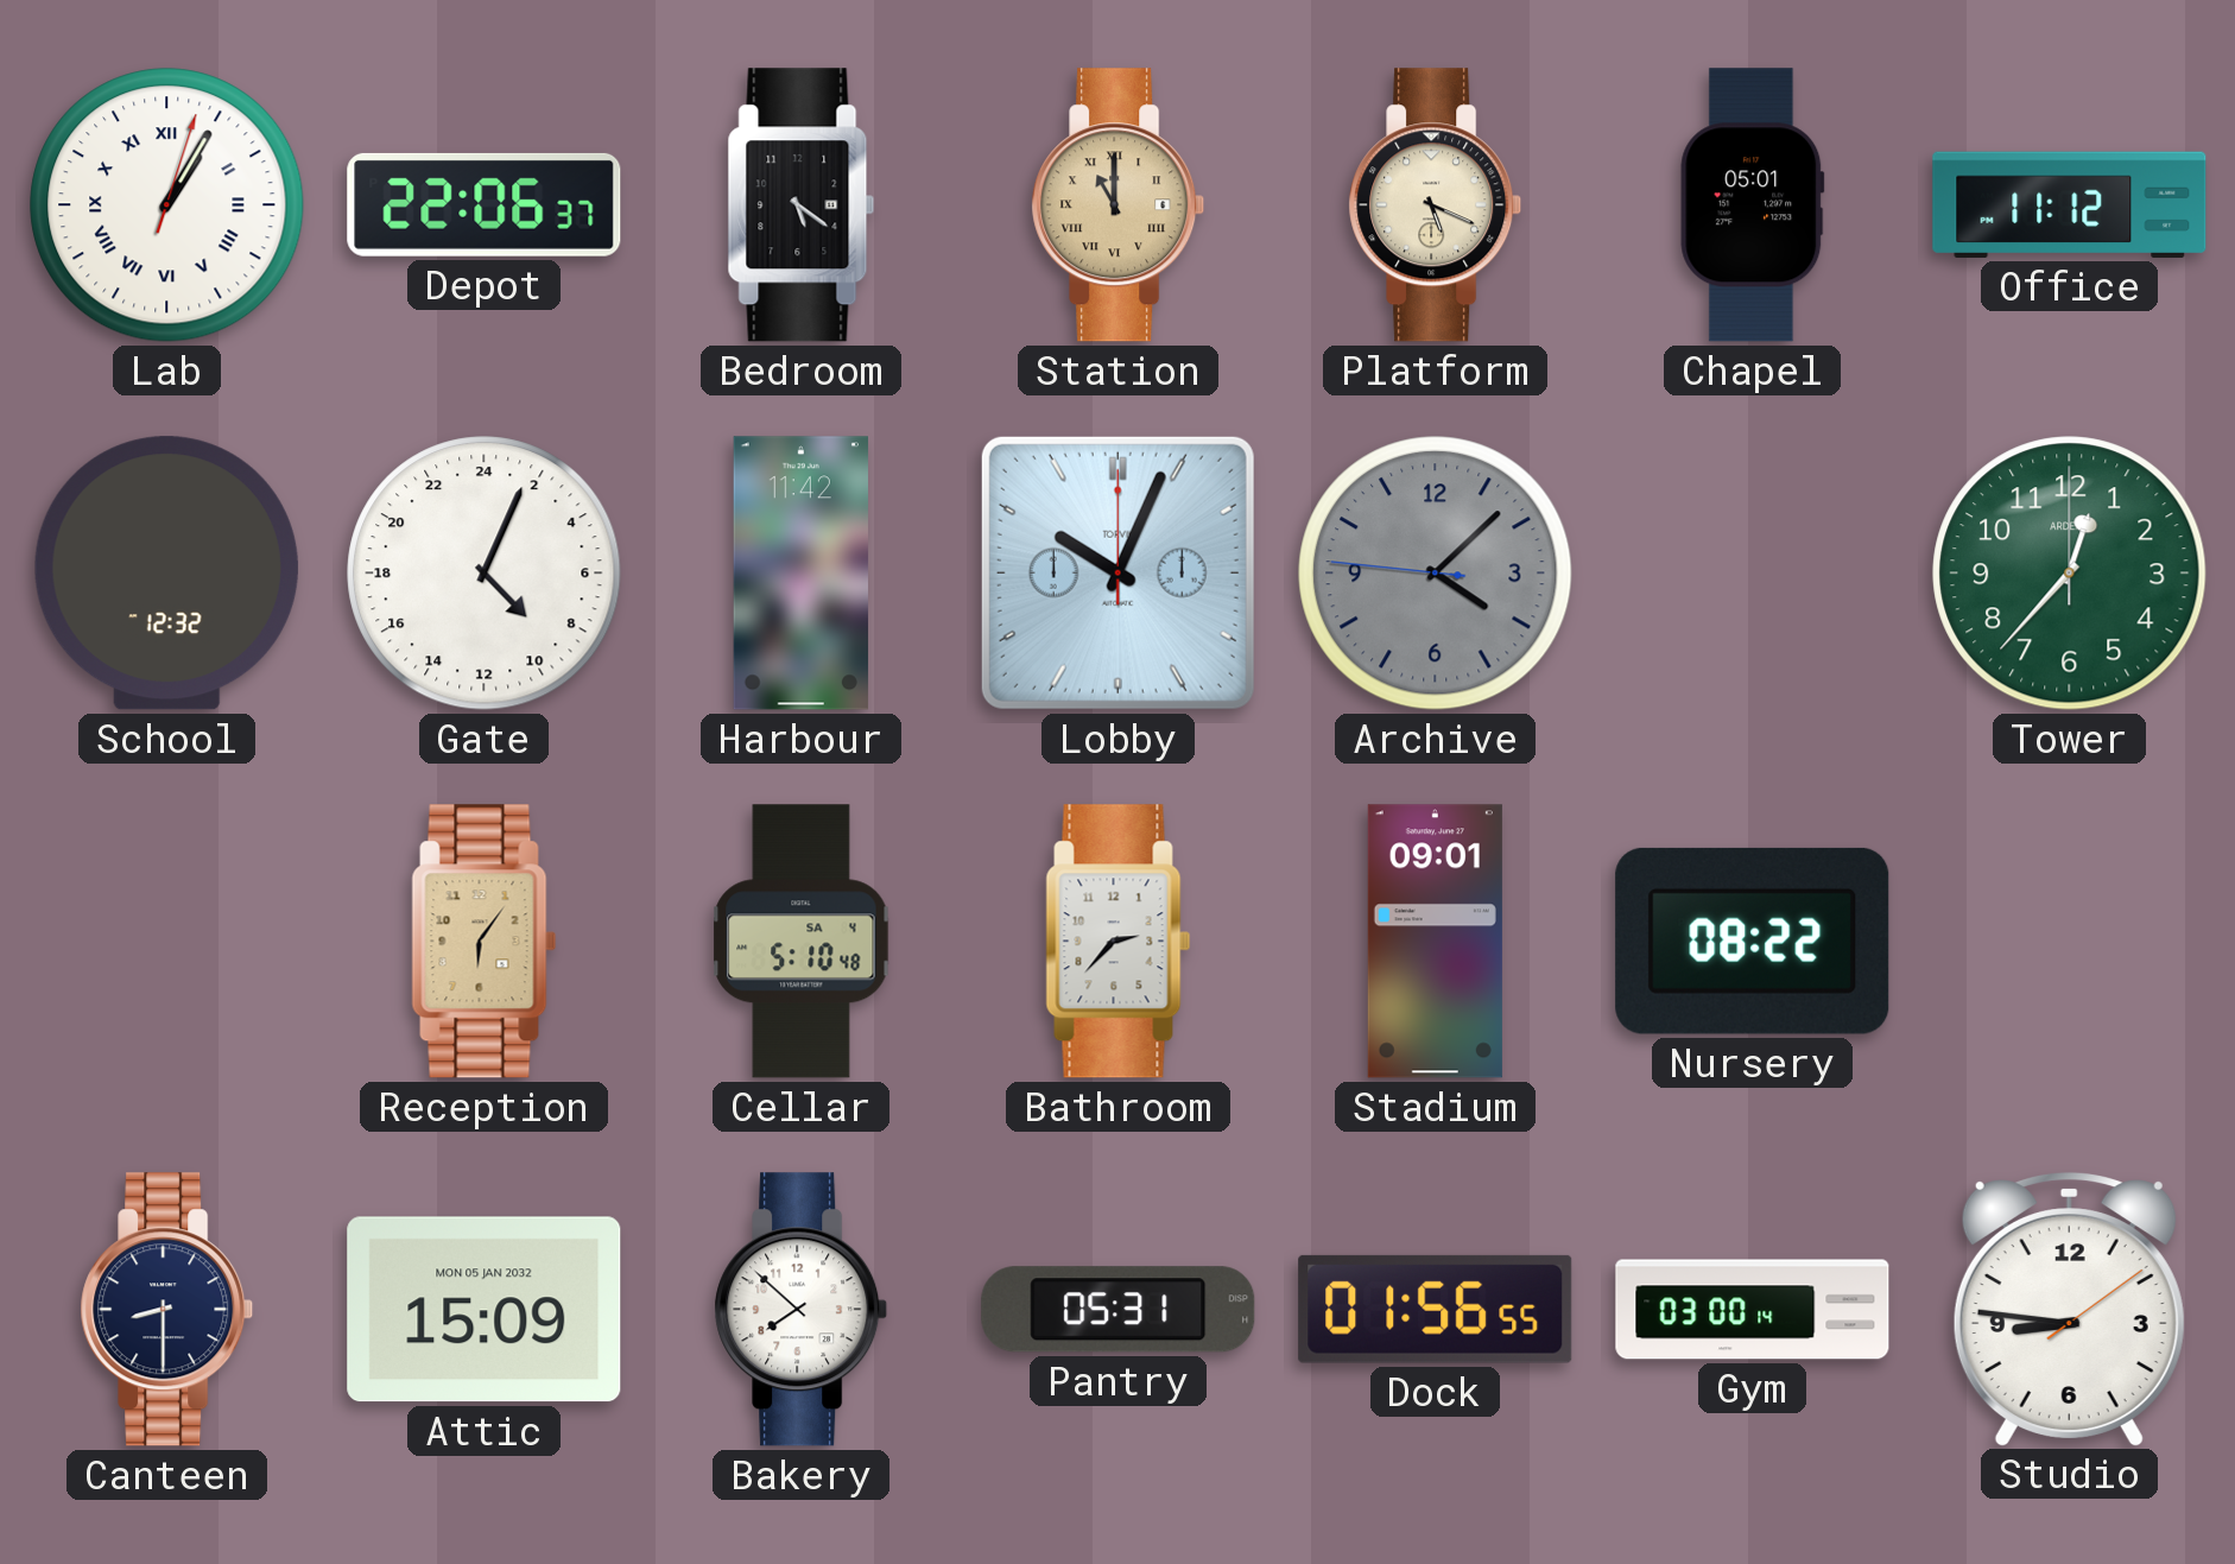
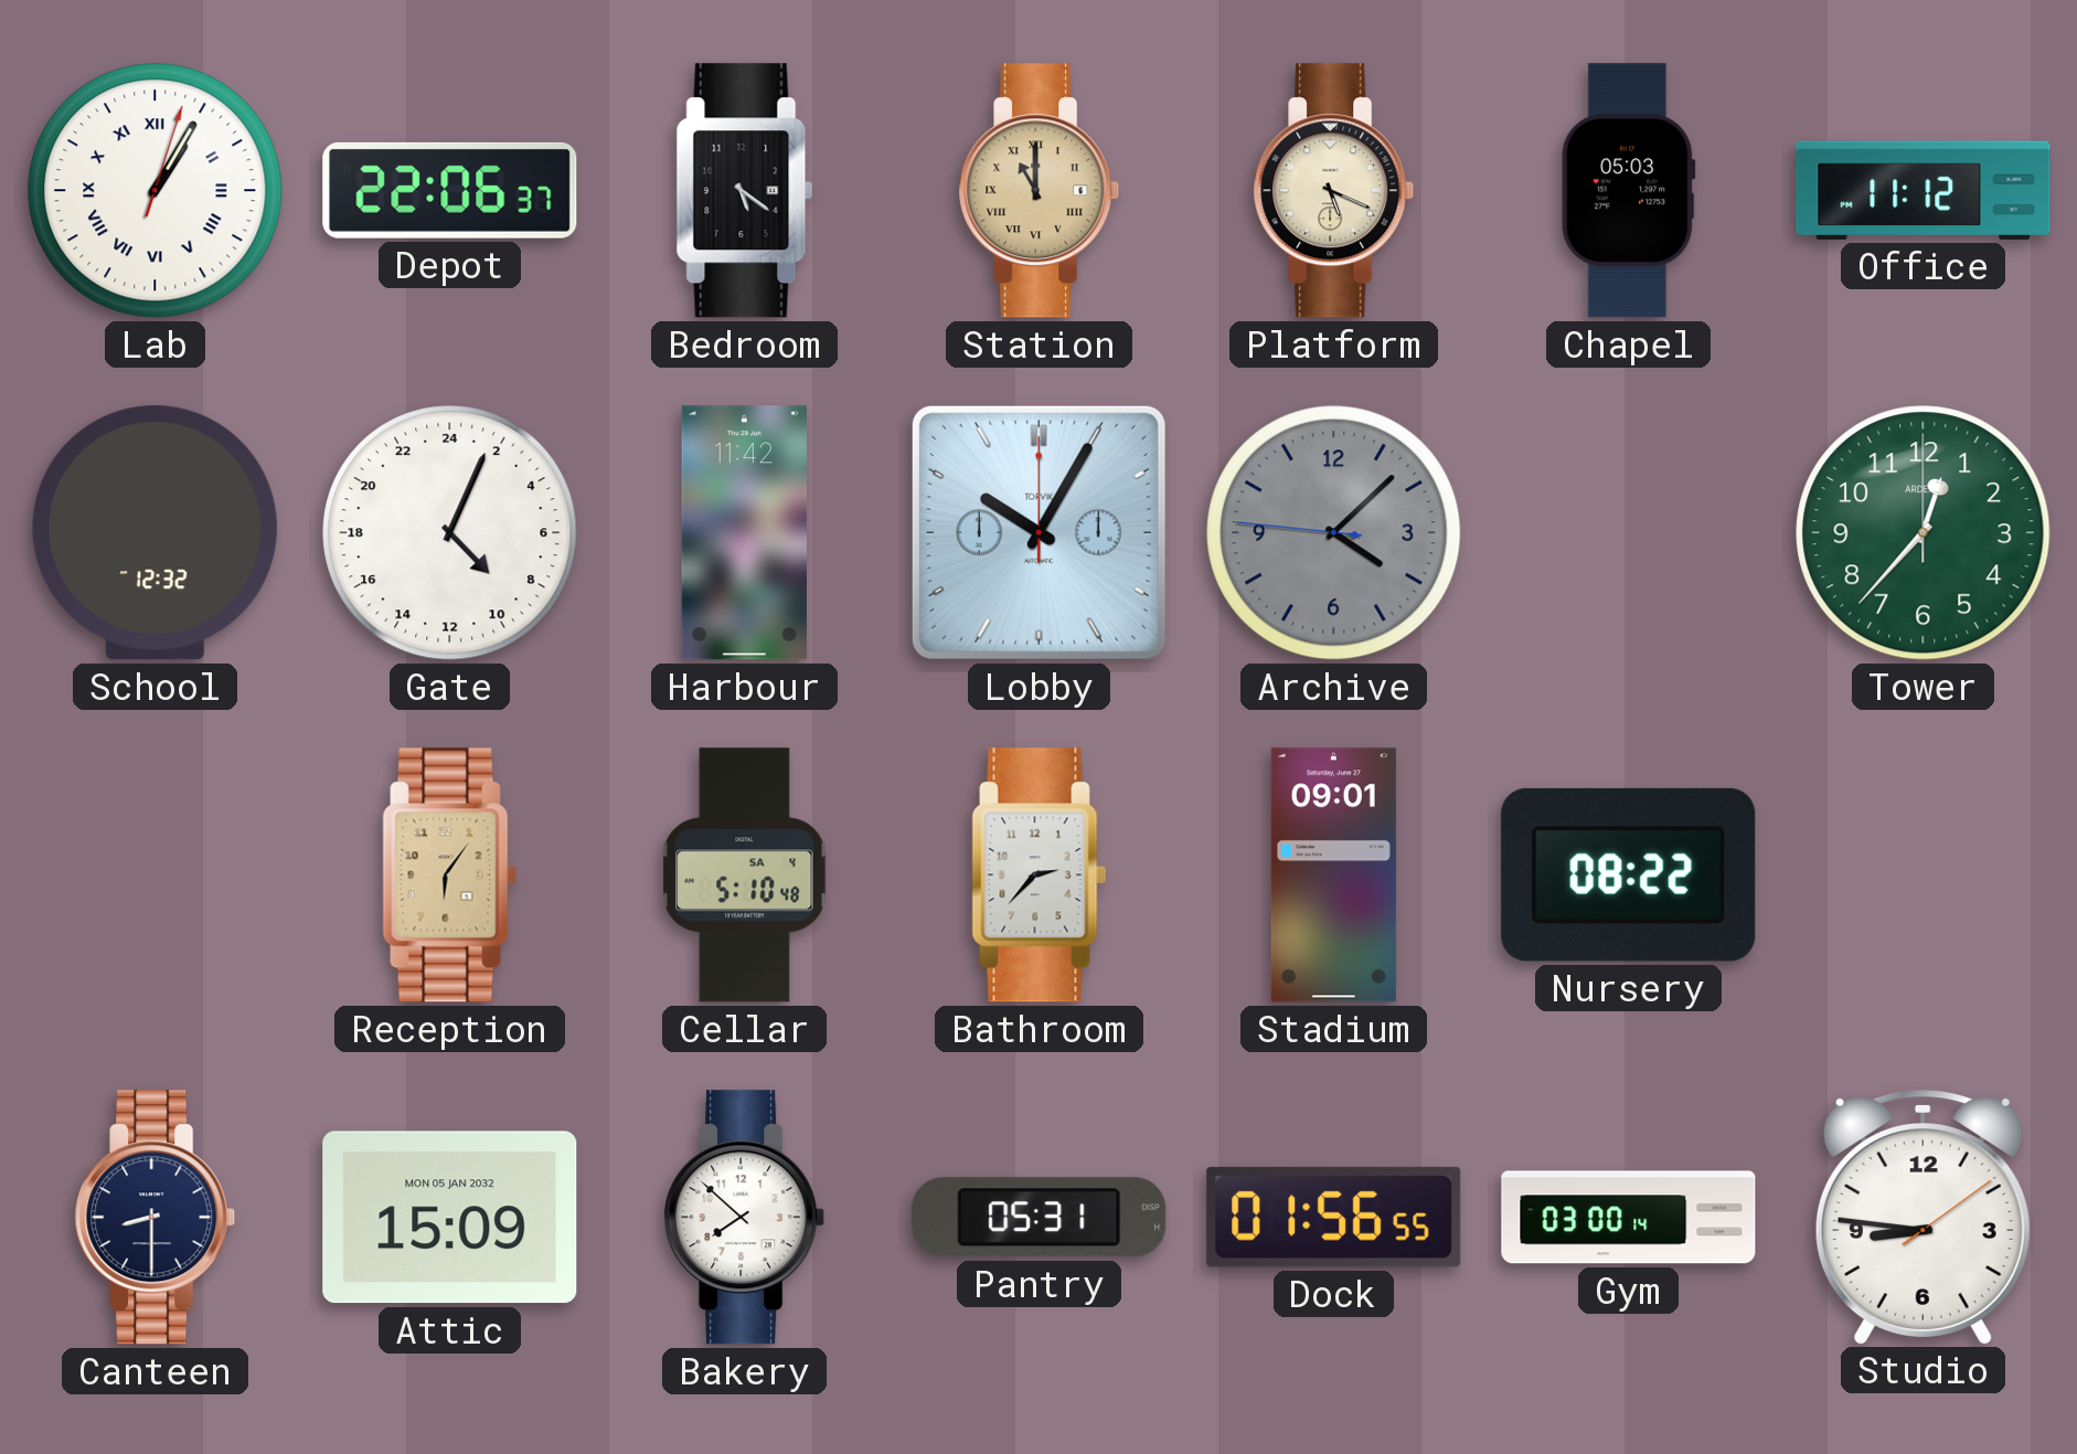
Chapel: 05:01 -> 05:03 (1629, 191)
Lobby: 10:04 -> 10:05 (1038, 532)
